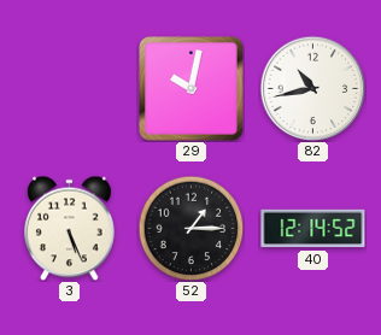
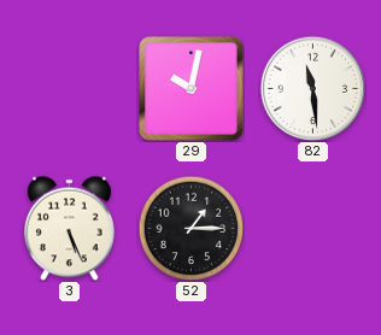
82: 10:43 -> 11:29 (312, 88)
40: 12:14 -> none (313, 229)
